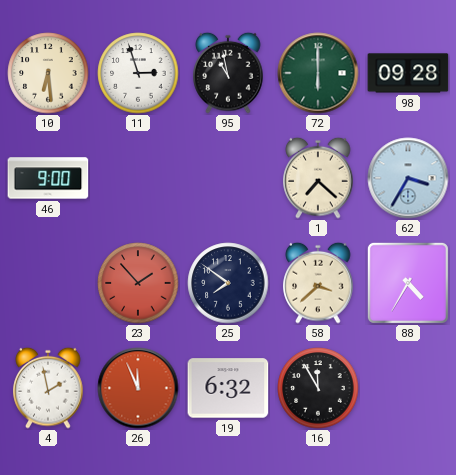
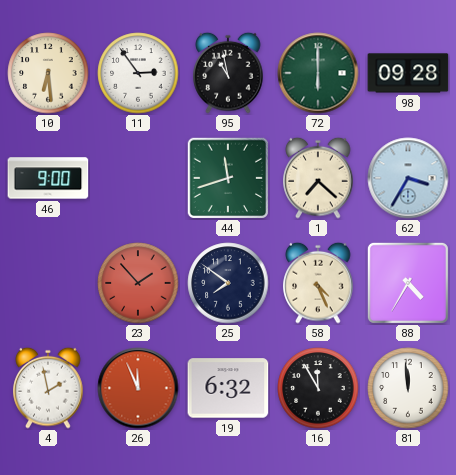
11: 2:57 -> 2:54 (138, 73)
44: none -> 11:42 (227, 177)
58: 3:38 -> 4:26 (318, 283)
81: none -> 11:59 (408, 388)
